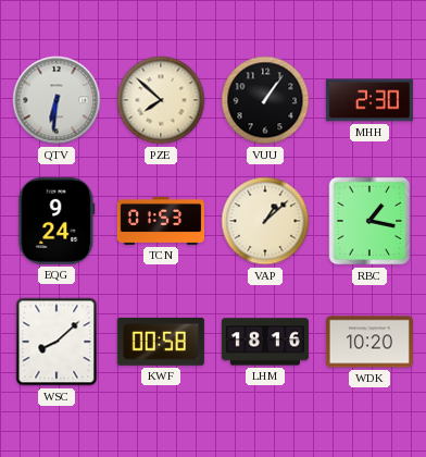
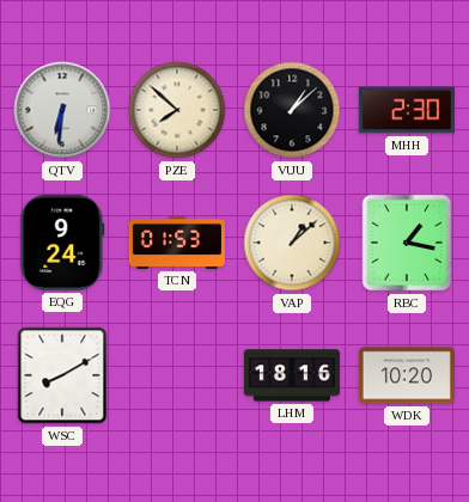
VUU: 1:06 -> 1:08 (292, 110)
WSC: 8:08 -> 8:10 (62, 375)
KWF: 00:58 -> none (161, 342)
